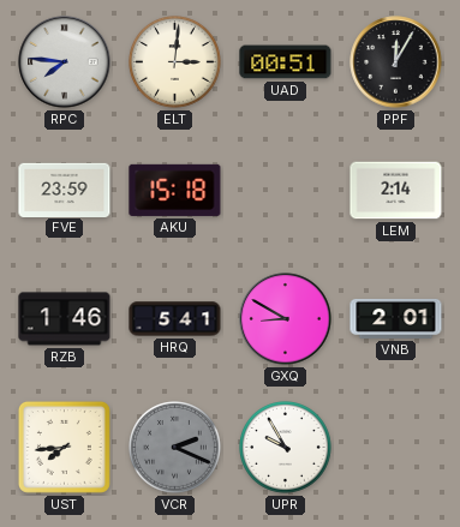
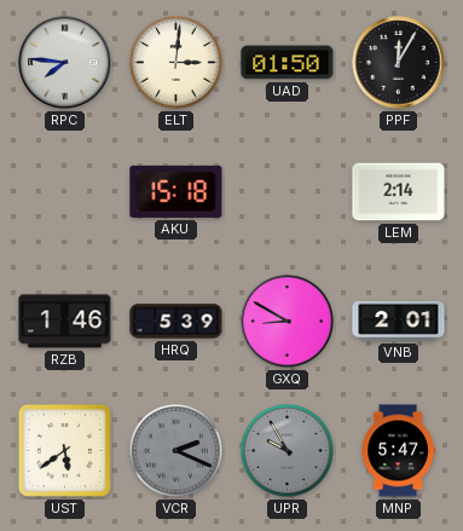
UAD: 00:51 -> 01:50 (288, 63)
FVE: 23:59 -> none (65, 190)
HRQ: 5:41 -> 5:39 (176, 322)
UST: 7:44 -> 5:39 (64, 450)
UPR dial: white -> grey (288, 451)
MNP: none -> 5:47 (398, 451)
